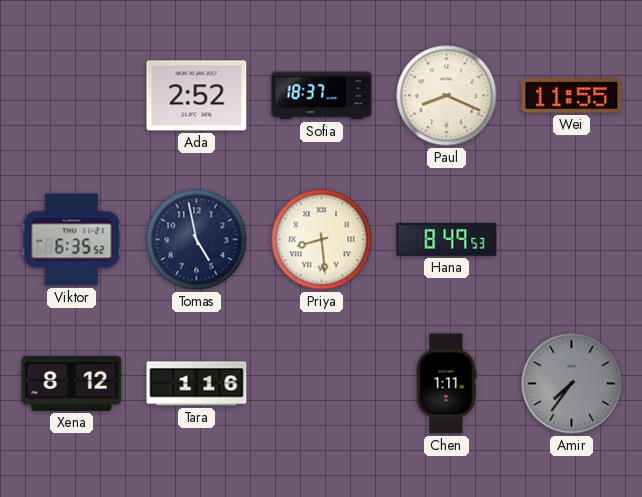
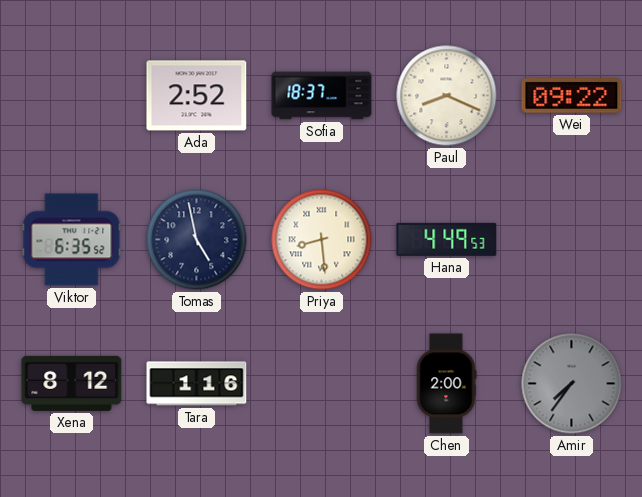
Wei: 11:55 -> 09:22 (572, 96)
Hana: 8:49 -> 4:49 (447, 239)
Chen: 1:11 -> 2:00 (446, 384)
